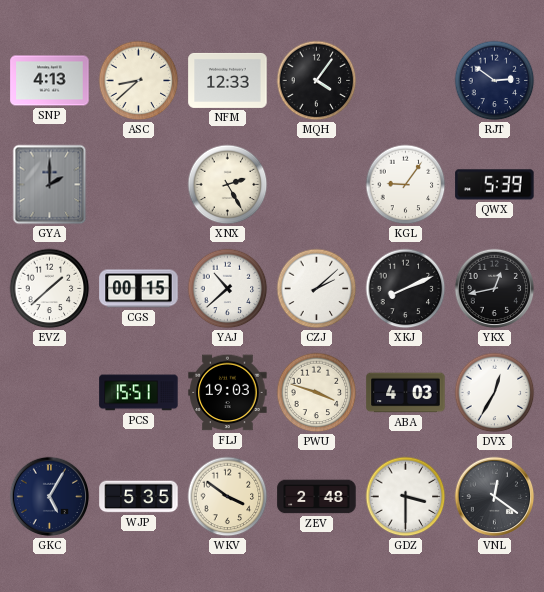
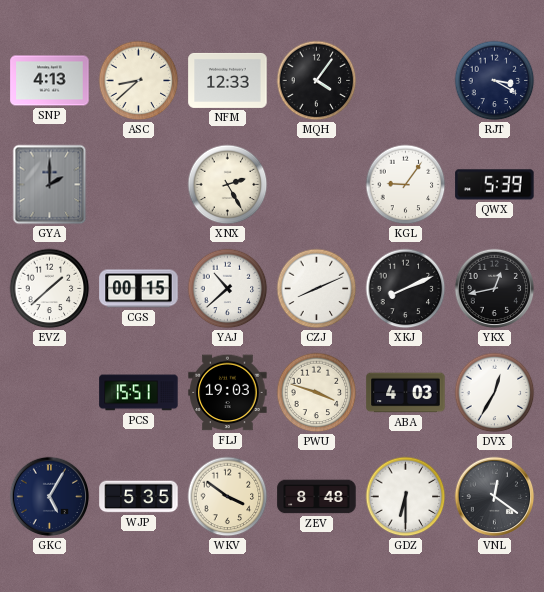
RJT: 2:51 -> 3:20 (495, 81)
CZJ: 2:08 -> 8:11 (317, 289)
ZEV: 2:48 -> 8:48 (317, 497)
GDZ: 3:30 -> 6:30 (406, 497)
